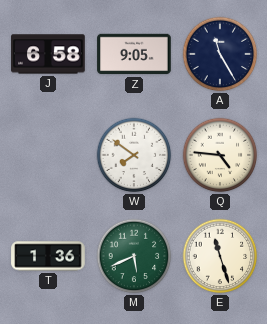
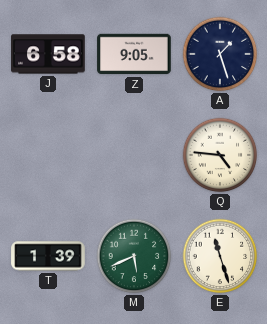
A: 11:25 -> 1:27 (220, 54)
W: 7:51 -> none (134, 155)
T: 1:36 -> 1:39 (48, 256)
